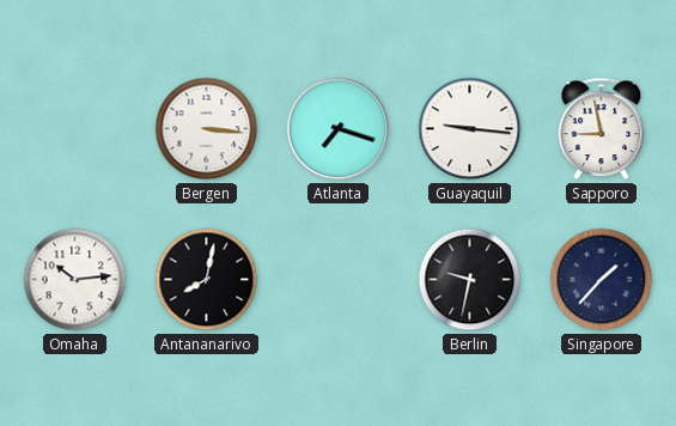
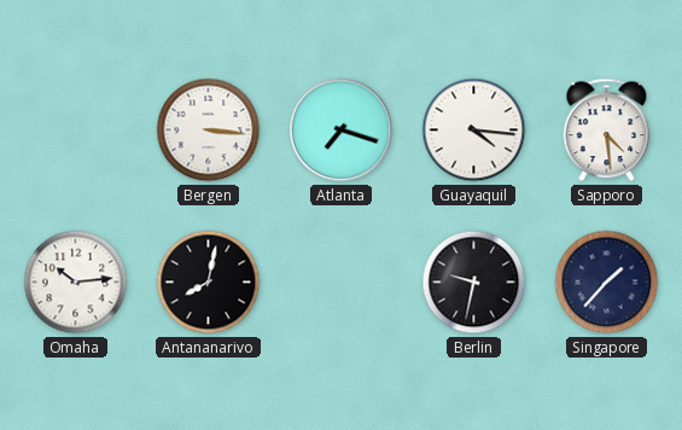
Guayaquil: 9:16 -> 4:16 (474, 130)
Sapporo: 8:58 -> 4:29 (607, 130)
